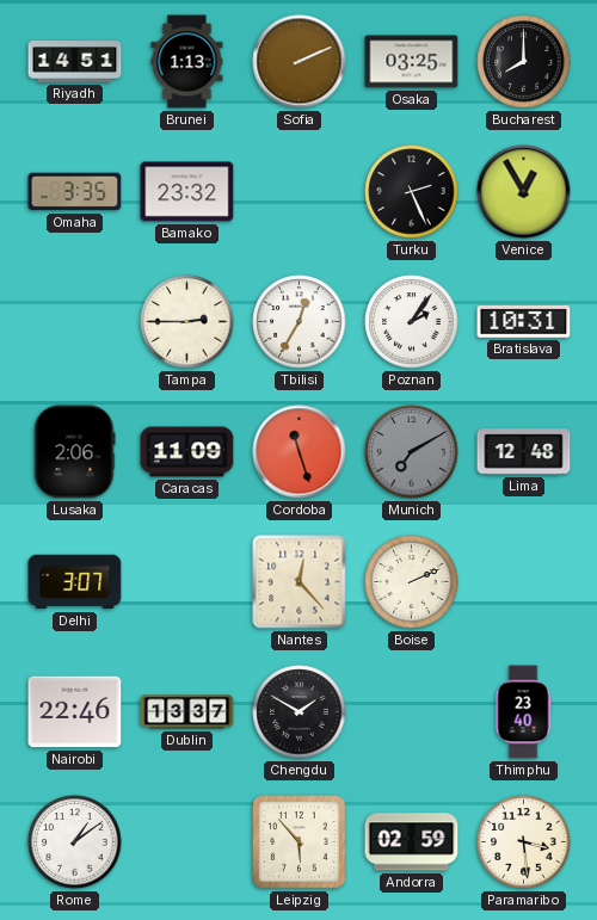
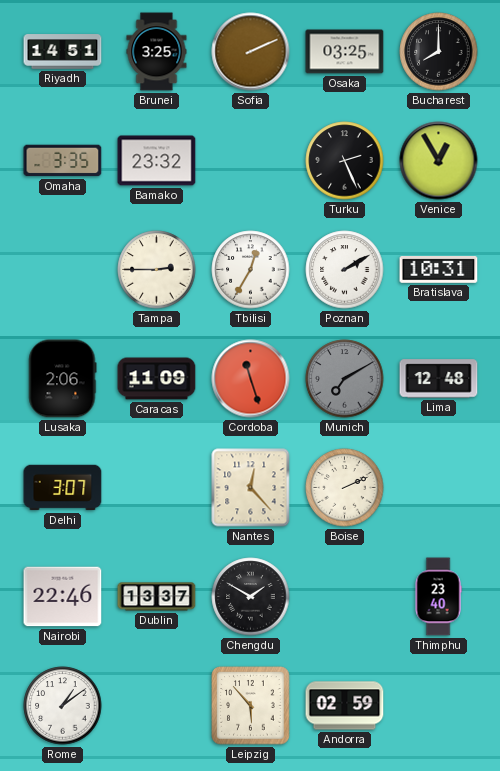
Brunei: 1:13 -> 3:25 (157, 52)
Poznan: 2:06 -> 2:10 (345, 270)
Paramaribo: 3:29 -> none (524, 842)
